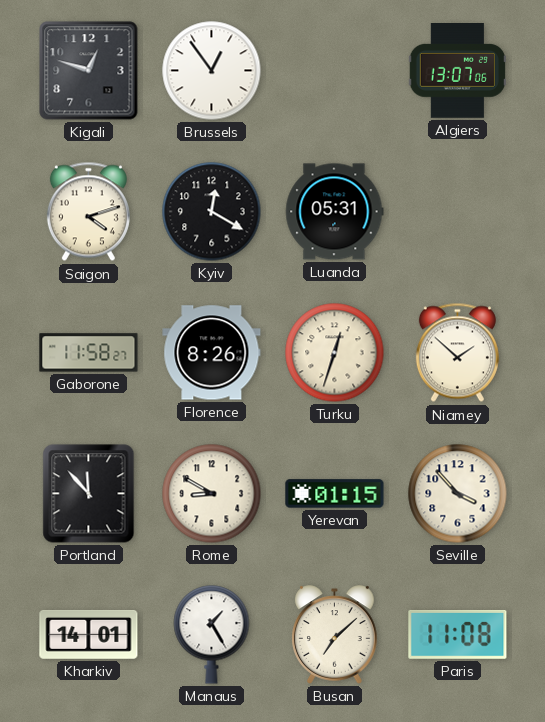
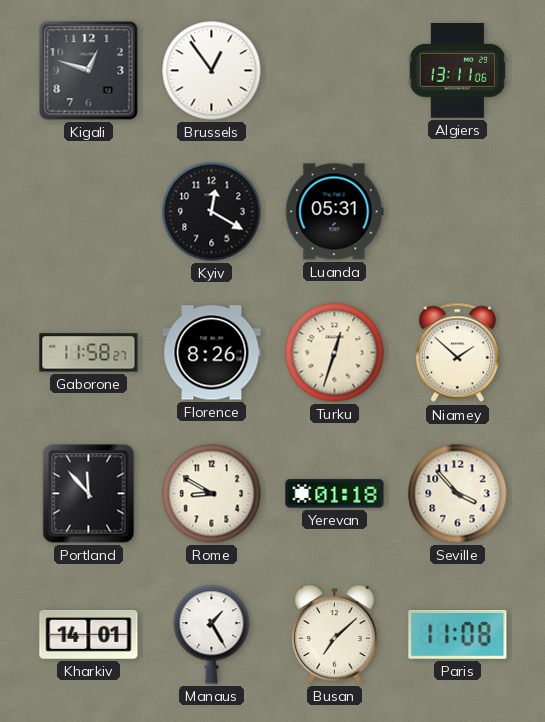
Algiers: 13:07 -> 13:11 (457, 71)
Saigon: 4:12 -> none (88, 212)
Yerevan: 01:15 -> 01:18 (335, 494)
